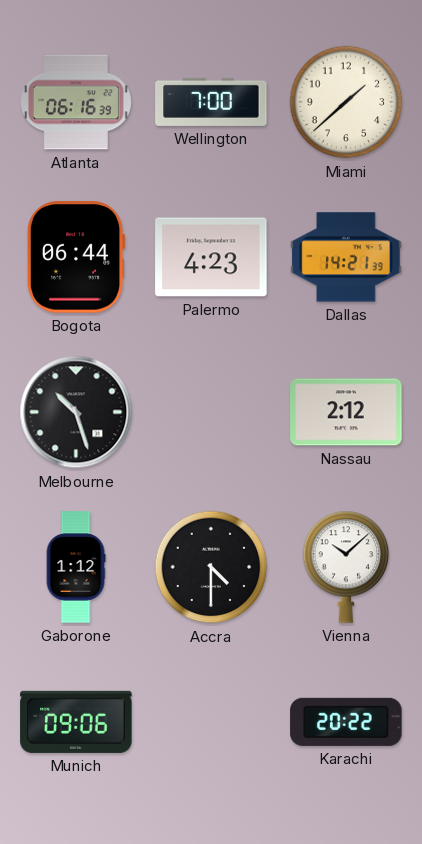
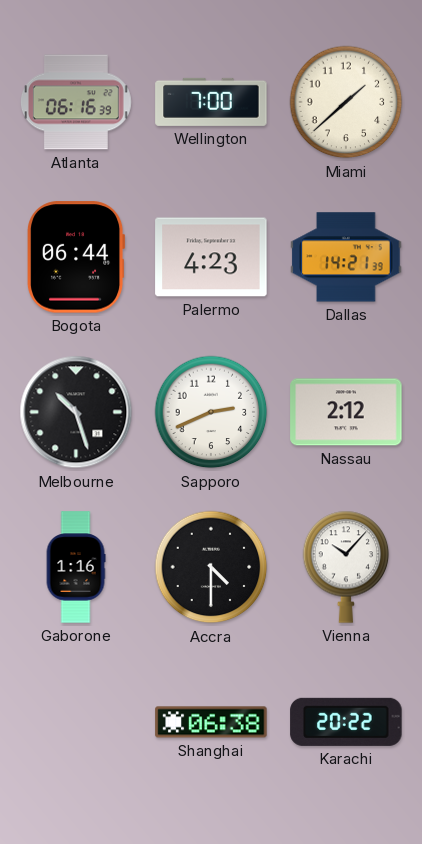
Sapporo: none -> 2:41 (211, 412)
Gaborone: 1:12 -> 1:16 (76, 567)
Vienna: 10:08 -> 10:07 (346, 567)
Munich: 09:06 -> none (76, 722)
Shanghai: none -> 06:38 (211, 722)
